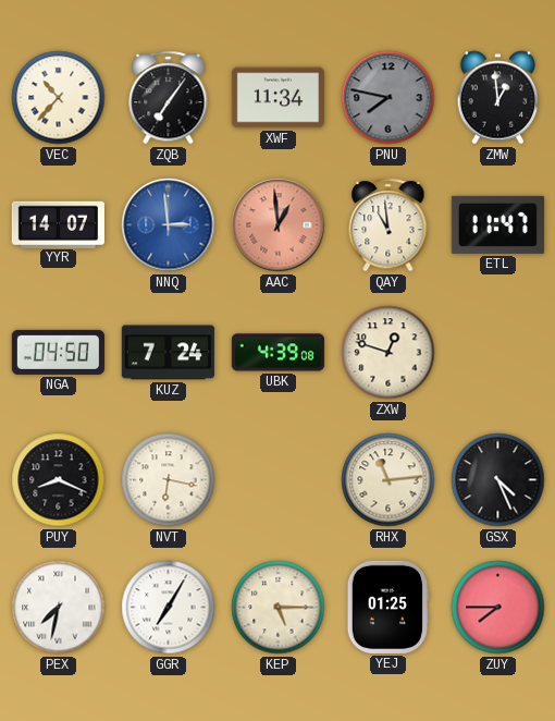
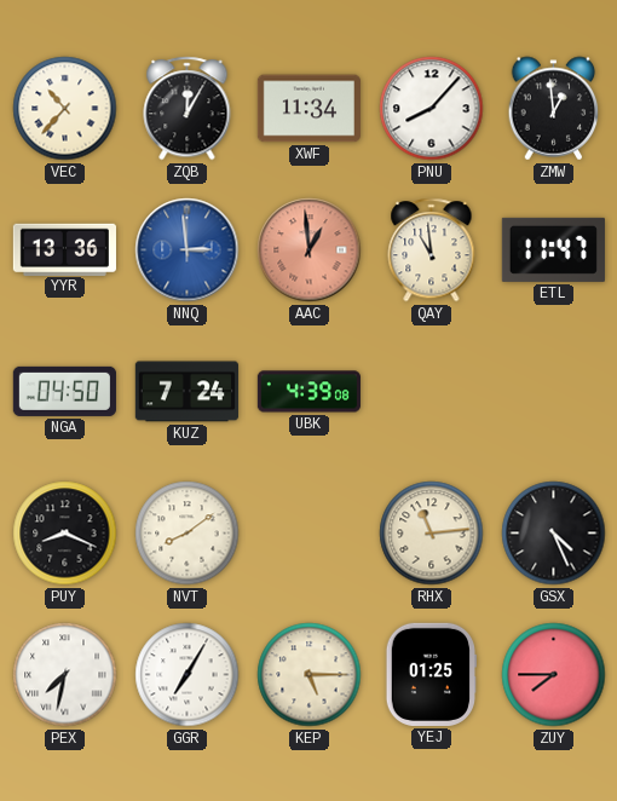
ZQB: 7:06 -> 12:05 (188, 109)
PNU: 7:47 -> 8:07 (432, 109)
PNU dial: grey -> white (432, 109)
YYR: 14:07 -> 13:36 (64, 249)
ZXW: 12:48 -> none (388, 353)
NVT: 6:17 -> 8:09 (188, 534)
